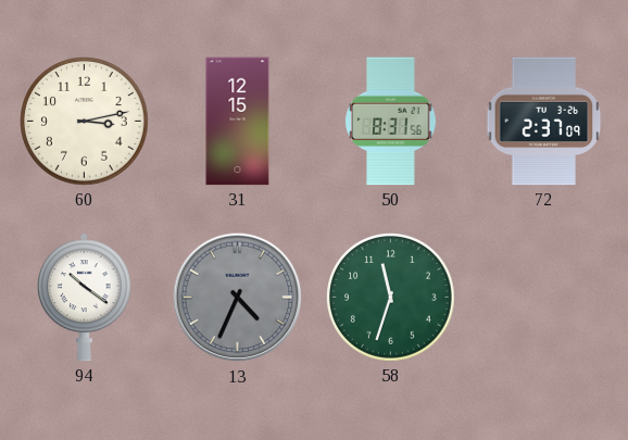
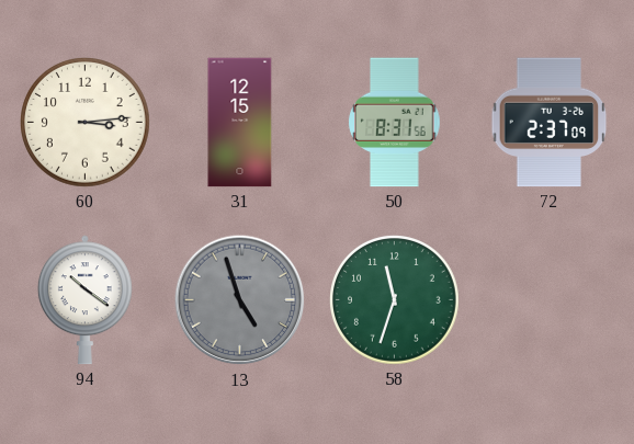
60: 3:13 -> 3:14 (86, 123)
13: 4:34 -> 4:57 (240, 300)
